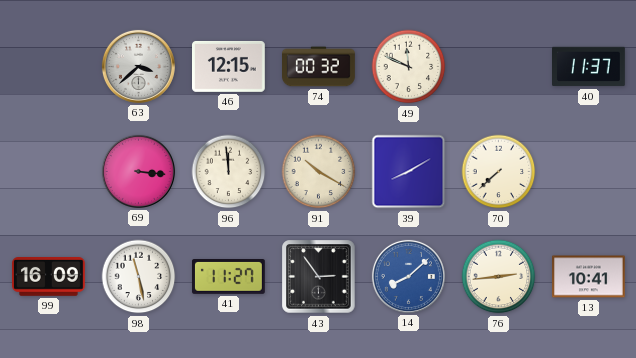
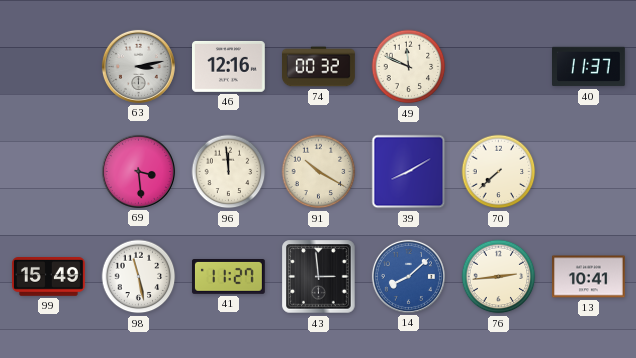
63: 3:38 -> 3:13 (138, 66)
46: 12:15 -> 12:16 (229, 66)
69: 3:16 -> 3:29 (138, 171)
99: 16:09 -> 15:49 (49, 277)
43: 2:54 -> 2:59 (319, 277)
